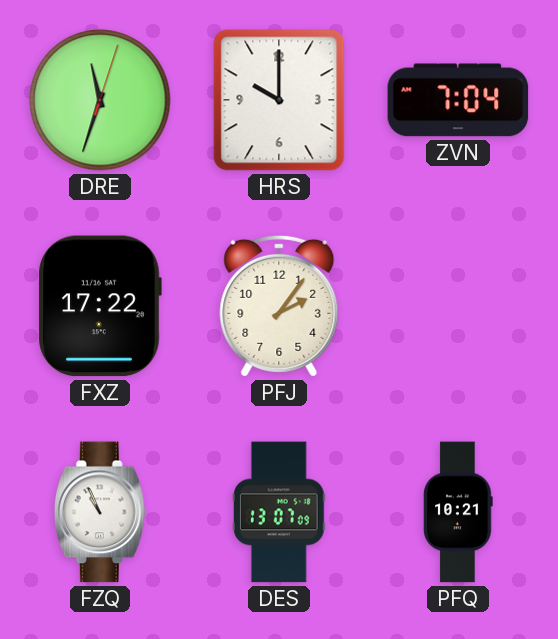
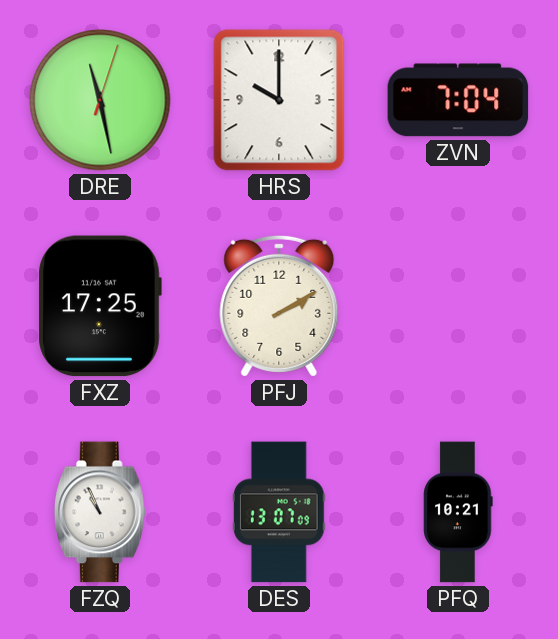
DRE: 11:33 -> 11:28 (100, 100)
FXZ: 17:22 -> 17:25 (100, 306)
PFJ: 2:06 -> 2:10 (279, 306)
